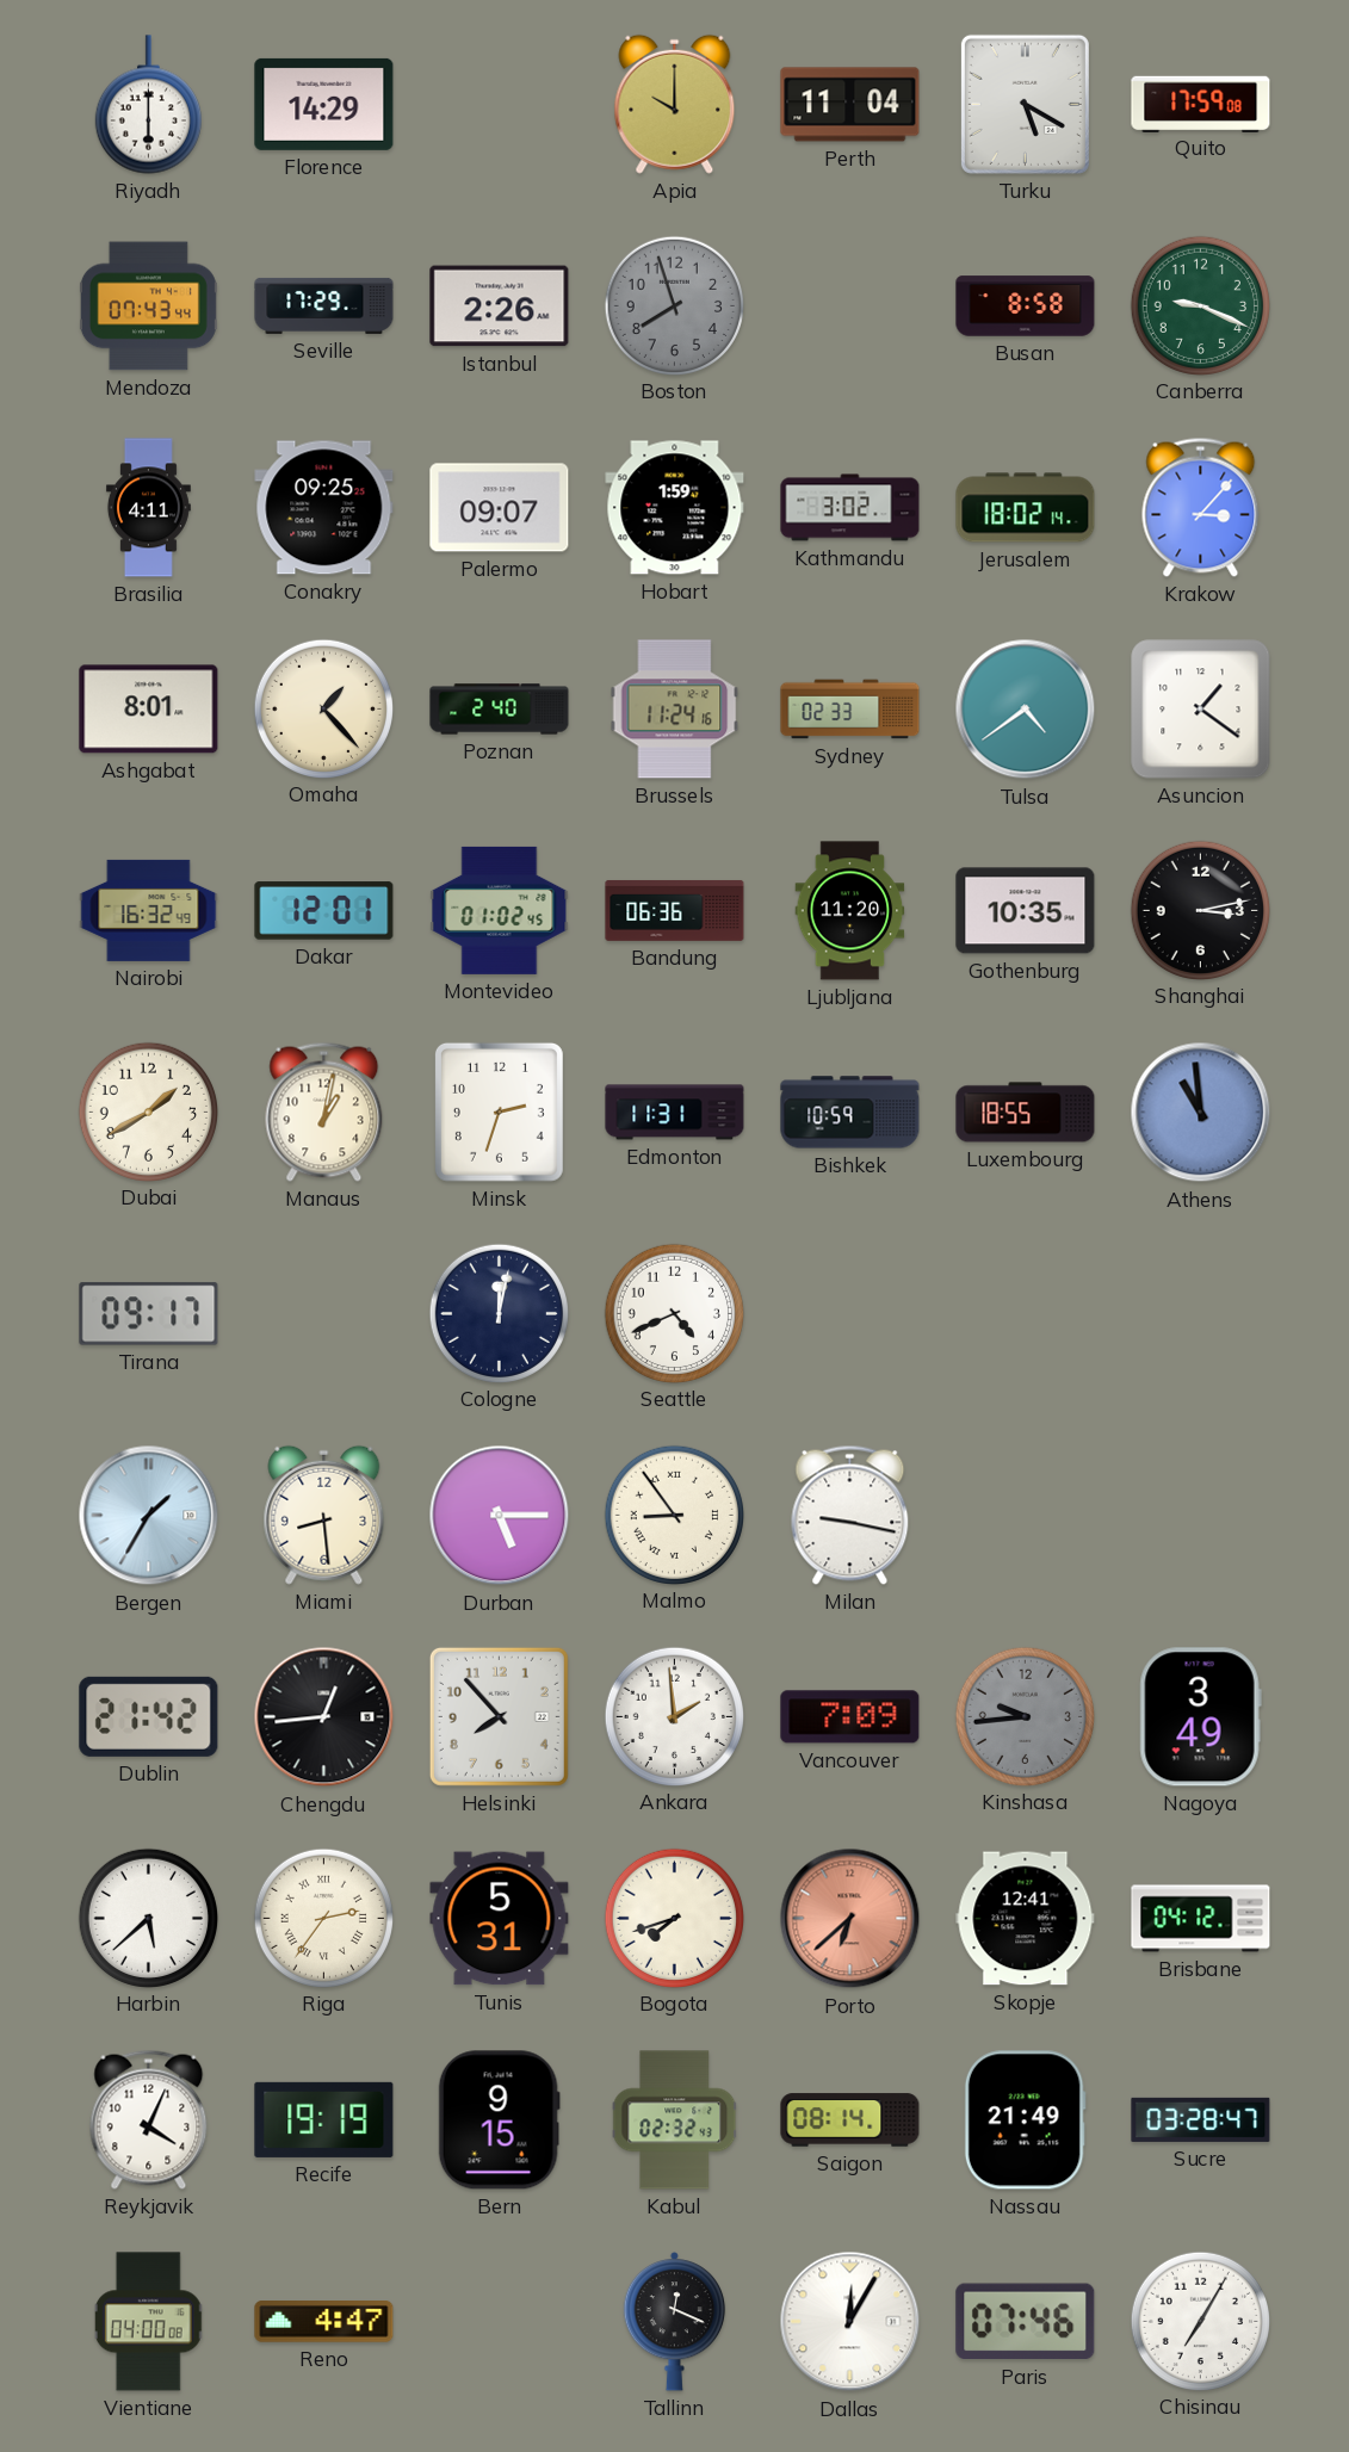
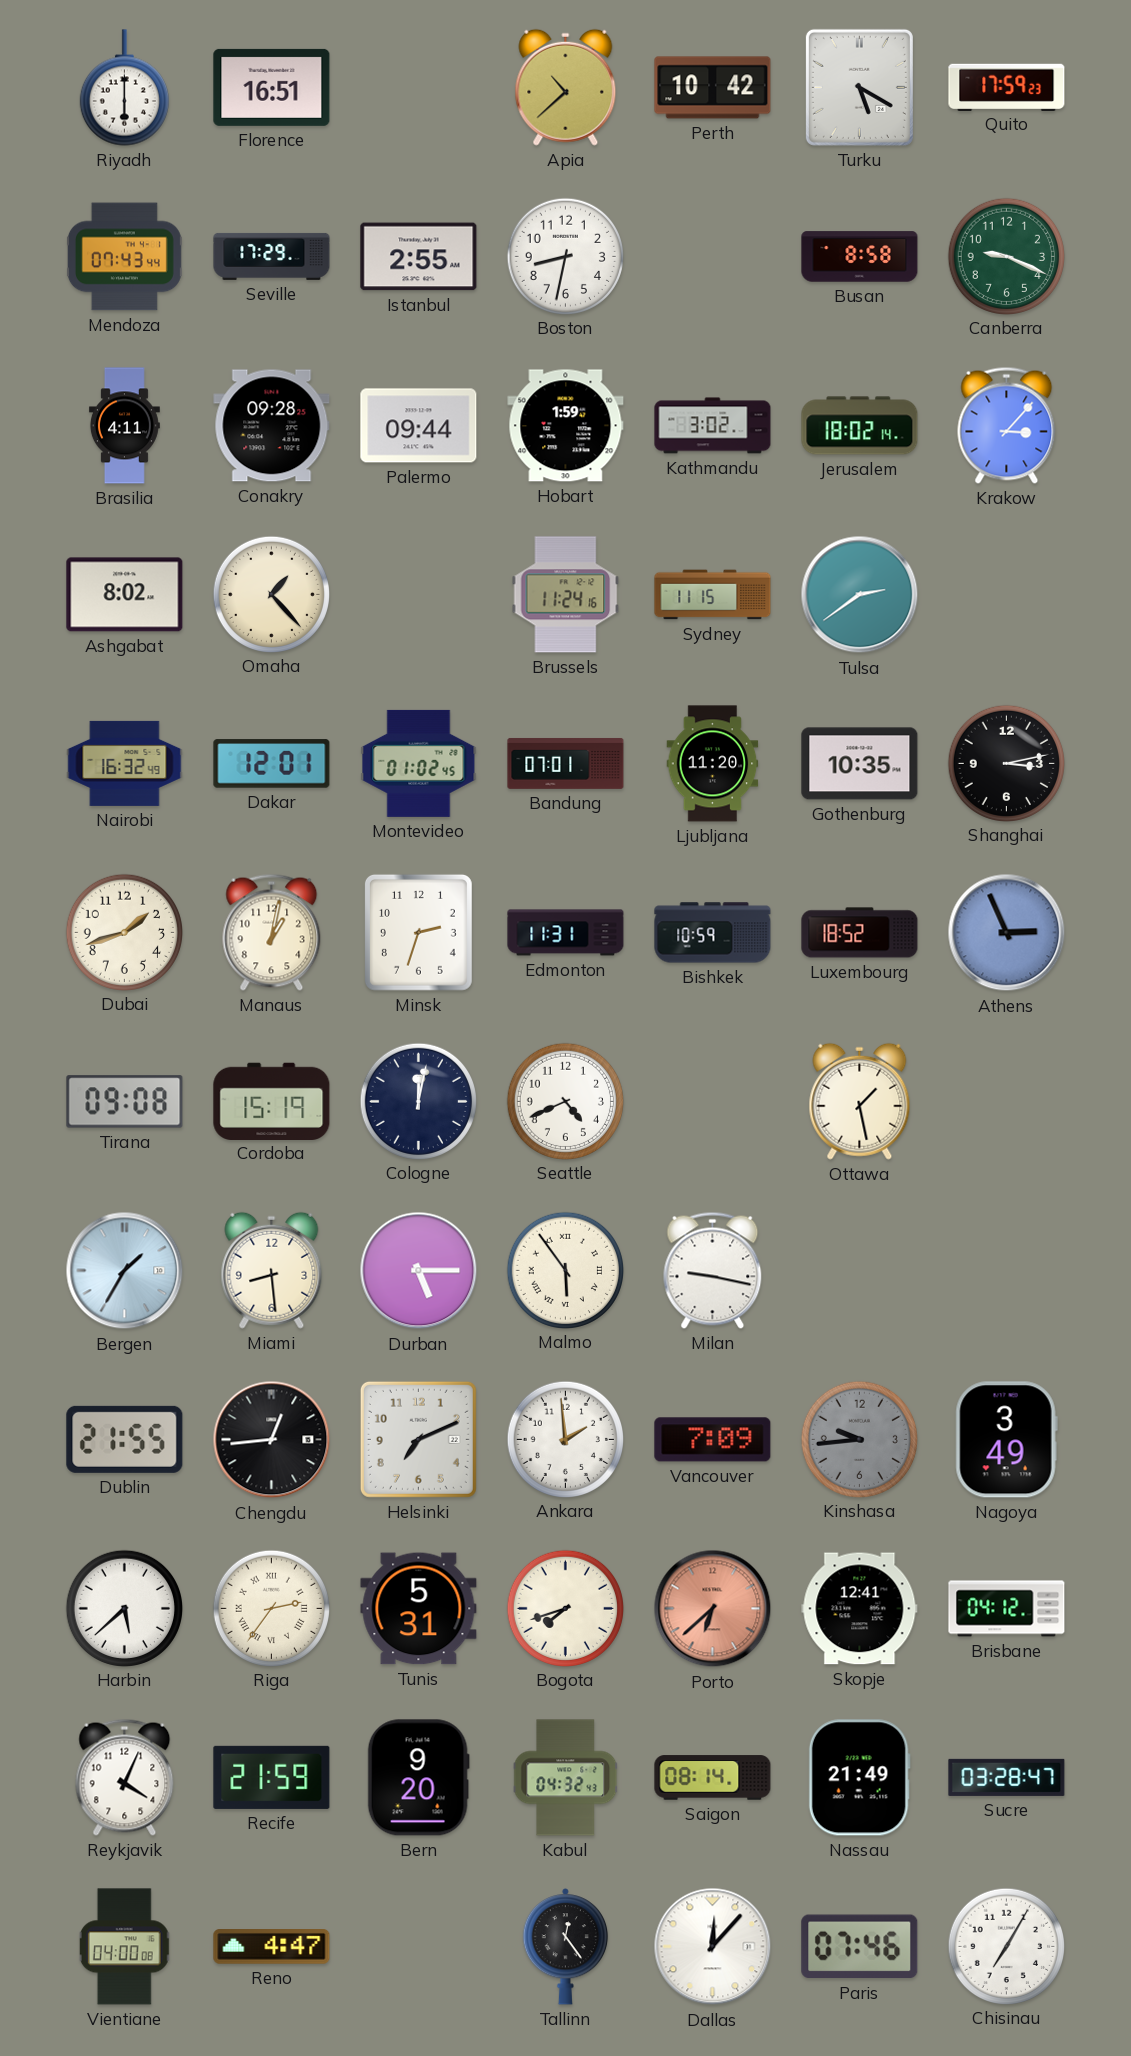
Florence: 14:29 -> 16:51 (272, 87)
Apia: 10:00 -> 10:38 (566, 87)
Perth: 11:04 -> 10:42 (713, 88)
Quito: 17:59:08 -> 17:59:23 (1007, 87)
Istanbul: 2:26 -> 2:55 (419, 257)
Boston: 7:57 -> 8:32 (565, 256)
Boston dial: grey -> white (565, 256)
Conakry: 09:25 -> 09:28 (272, 426)
Palermo: 09:07 -> 09:44 (419, 426)
Ashgabat: 8:01 -> 8:02 (125, 595)
Poznan: 2:40 -> none (500, 710)
Sydney: 02:33 -> 11:15 (713, 595)
Tulsa: 4:39 -> 2:39 (860, 595)
Asuncion: 1:21 -> none (1201, 710)
Bandung: 06:36 -> 07:01 (566, 763)
Dubai: 1:40 -> 1:42 (124, 932)
Luxembourg: 18:55 -> 18:52 (860, 933)
Athens: 10:59 -> 2:56 (1007, 933)
Tirana: 09:17 -> 09:08 (125, 1102)
Cordoba: none -> 15:19 (272, 1101)
Ottawa: none -> 1:28 (860, 1101)
Malmo: 8:54 -> 5:54 (565, 1270)
Dublin: 21:42 -> 21:55 (125, 1439)
Helsinki: 7:53 -> 7:11 (418, 1439)
Recife: 19:19 -> 21:59 (272, 1777)
Bern: 9:15 -> 9:20 (418, 1778)
Kabul: 02:32 -> 04:32 (566, 1778)
Tallinn: 12:19 -> 12:24 (566, 1947)
Dallas: 12:05 -> 12:07 (713, 1947)
